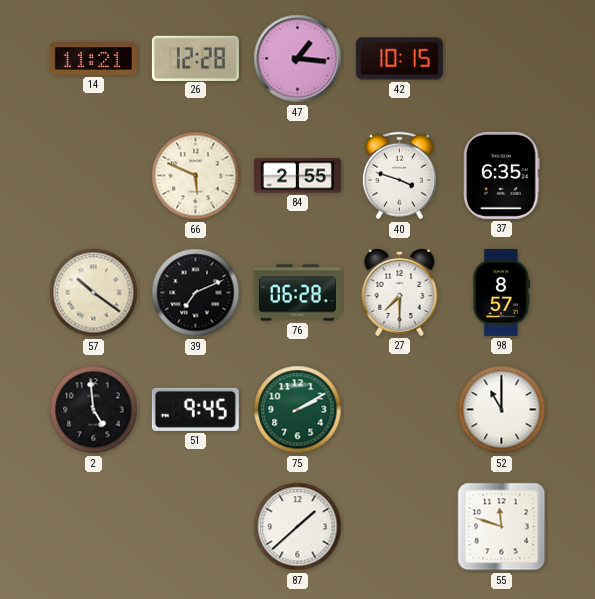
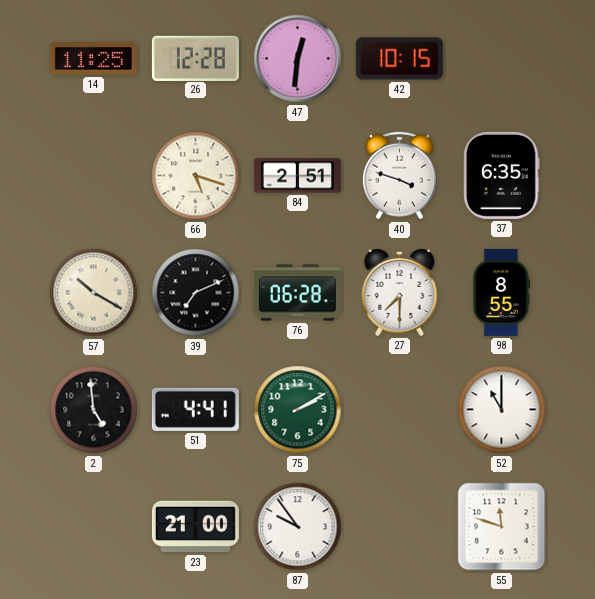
14: 11:21 -> 11:25 (93, 59)
47: 1:16 -> 12:31 (298, 59)
66: 5:49 -> 5:18 (196, 176)
84: 2:55 -> 2:51 (297, 176)
57: 10:21 -> 10:20 (94, 293)
98: 8:57 -> 8:55 (501, 292)
51: 9:45 -> 4:41 (195, 409)
23: none -> 21:00 (195, 527)
87: 1:38 -> 9:54 (298, 527)
